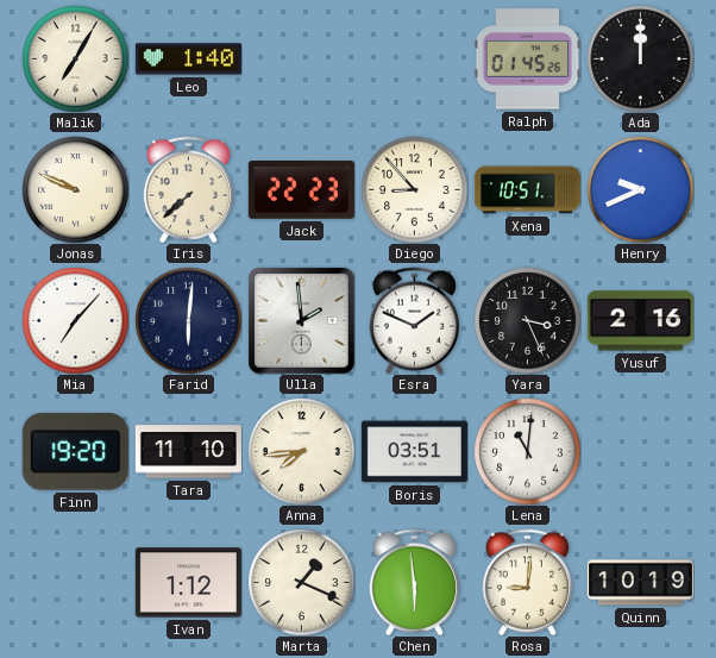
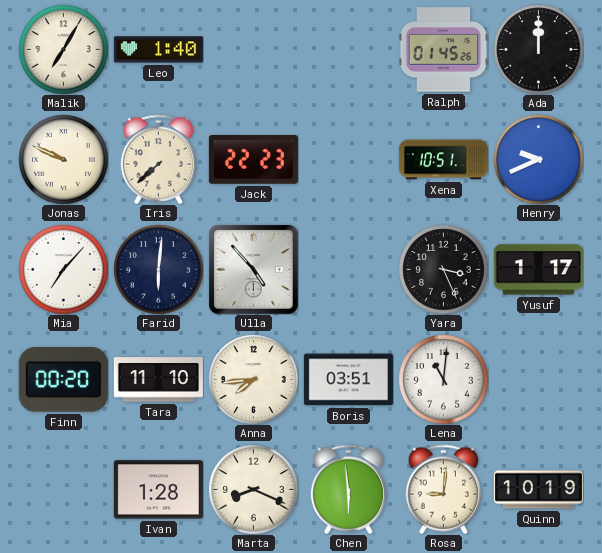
Diego: 8:53 -> none (414, 189)
Ulla: 1:59 -> 4:53 (253, 269)
Esra: 1:49 -> none (415, 320)
Yusuf: 2:16 -> 1:17 (538, 270)
Finn: 19:20 -> 00:20 (63, 380)
Ivan: 1:12 -> 1:28 (158, 490)
Marta: 1:19 -> 8:19 (253, 489)
